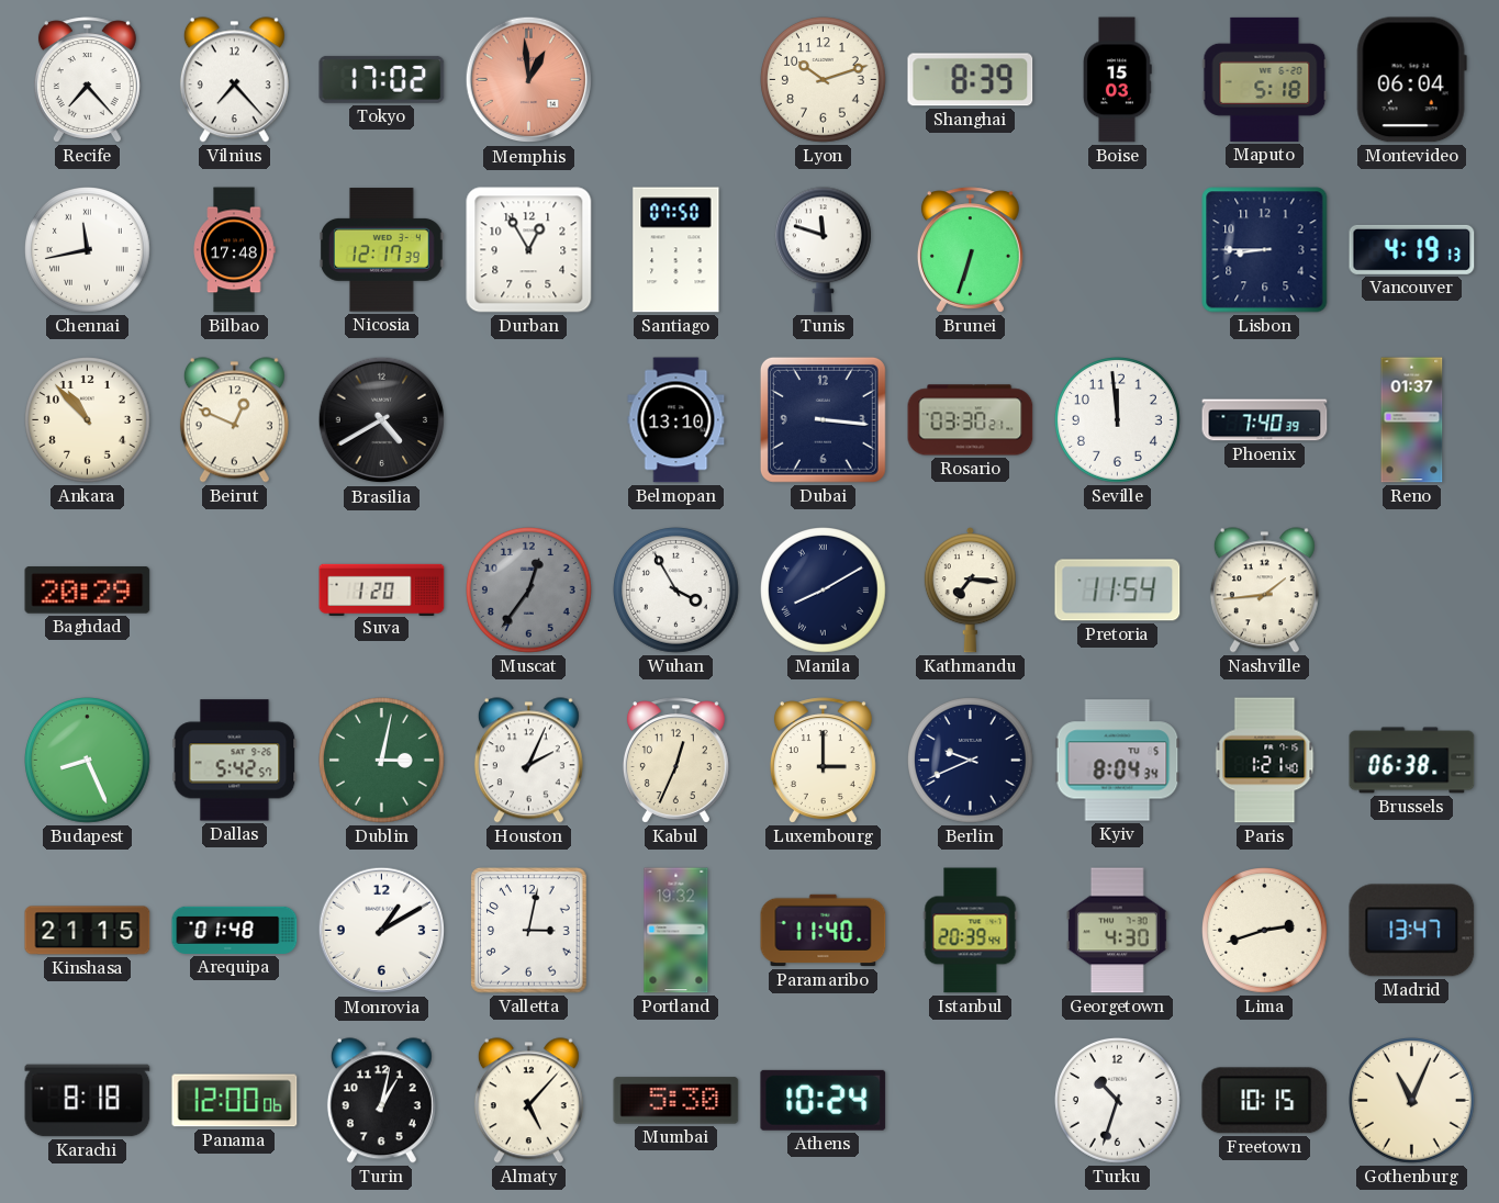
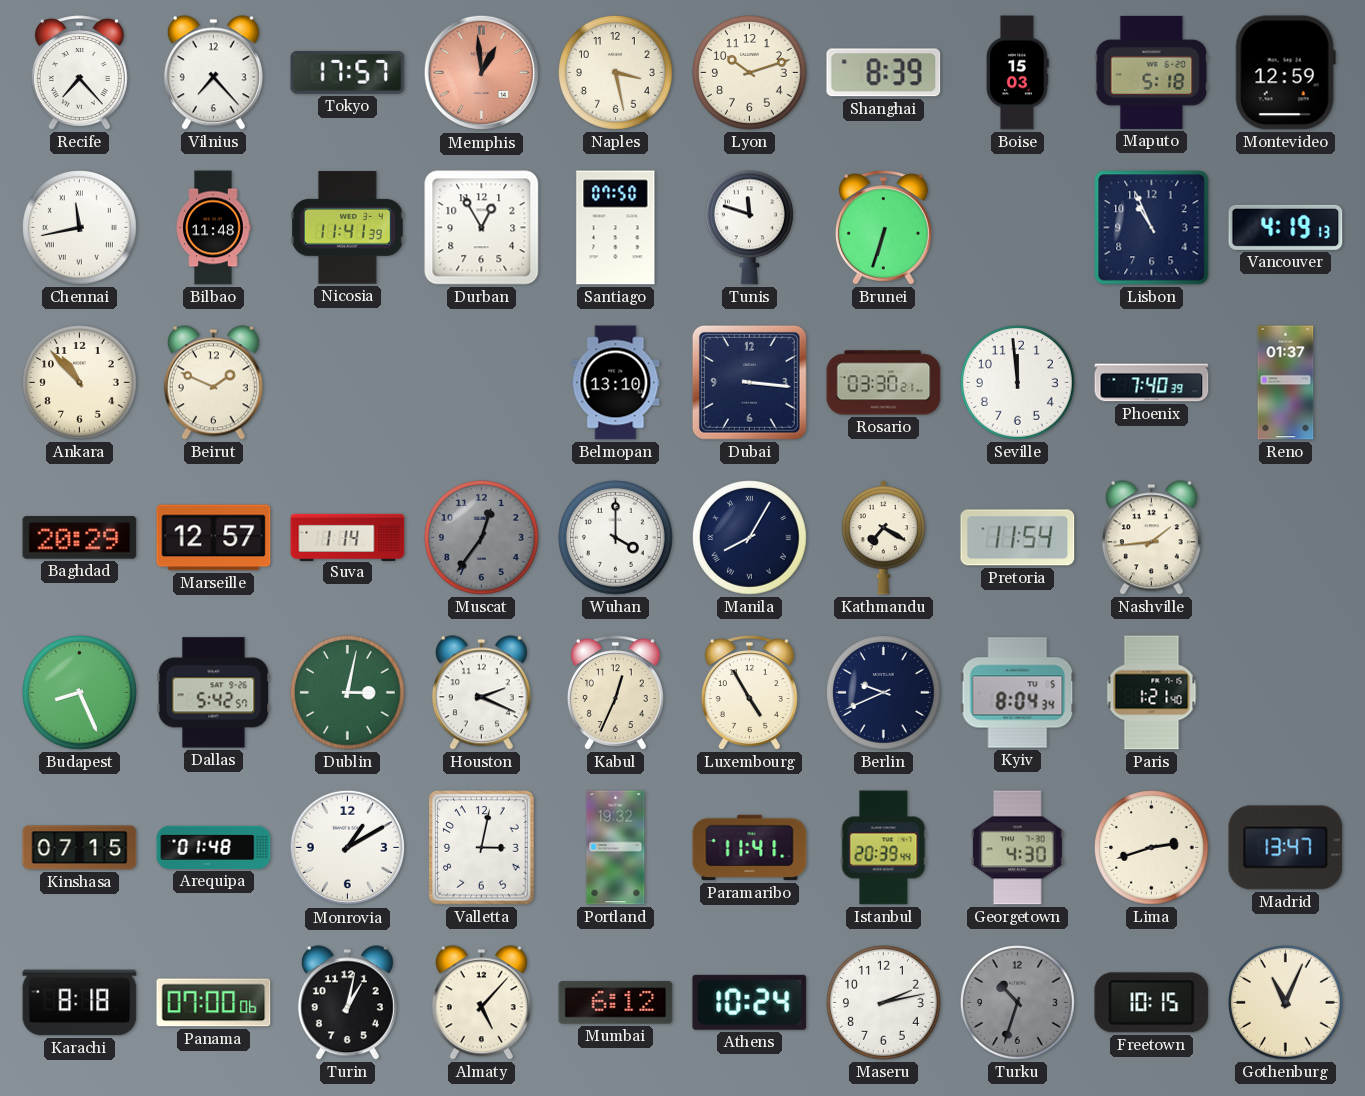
Tokyo: 17:02 -> 17:57 (348, 72)
Naples: none -> 3:28 (616, 73)
Montevideo: 06:04 -> 12:59 (1285, 73)
Bilbao: 17:48 -> 11:48 (213, 228)
Nicosia: 12:17 -> 11:41 (348, 228)
Lisbon: 8:45 -> 10:56 (1152, 228)
Beirut: 12:49 -> 1:49 (213, 383)
Brasilia: 4:40 -> none (382, 420)
Marseille: none -> 12:57 (214, 538)
Suva: 1:20 -> 1:14 (348, 537)
Wuhan: 3:55 -> 4:00 (616, 538)
Manila: 8:10 -> 8:05 (750, 538)
Kathmandu: 7:16 -> 7:20 (883, 538)
Houston: 2:04 -> 2:19 (481, 693)
Luxembourg: 3:00 -> 4:55 (749, 693)
Brussels: 06:38 -> none (1412, 761)
Kinshasa: 21:15 -> 07:15 (80, 848)
Paramaribo: 11:40 -> 11:41 (750, 848)
Panama: 12:00 -> 07:00 (214, 1003)
Mumbai: 5:30 -> 6:12 (616, 1003)
Maseru: none -> 2:13 (884, 1003)
Turku dial: white -> grey (1018, 1003)
